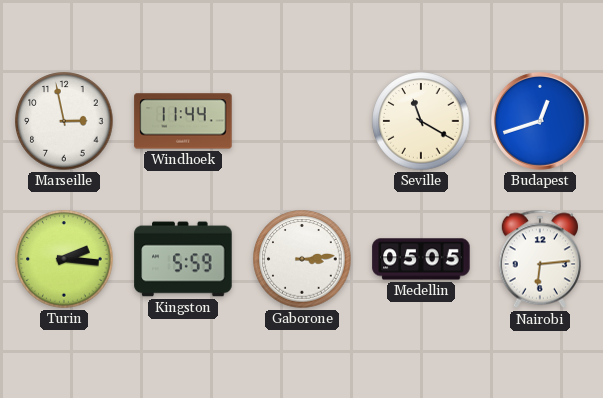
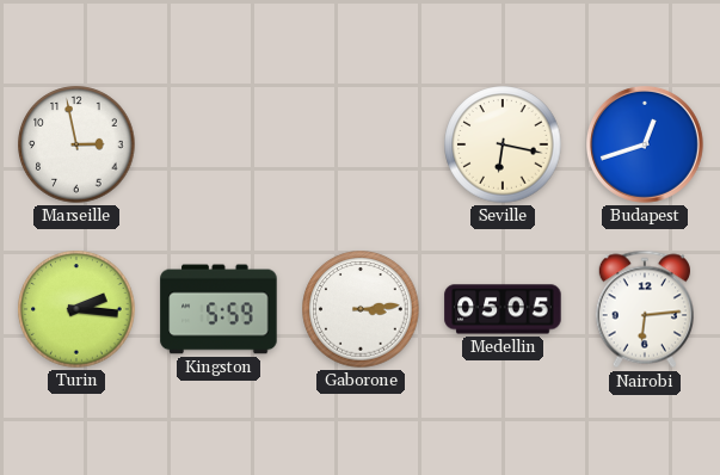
Windhoek: 11:44 -> none (183, 121)
Seville: 11:20 -> 6:17 (503, 144)
